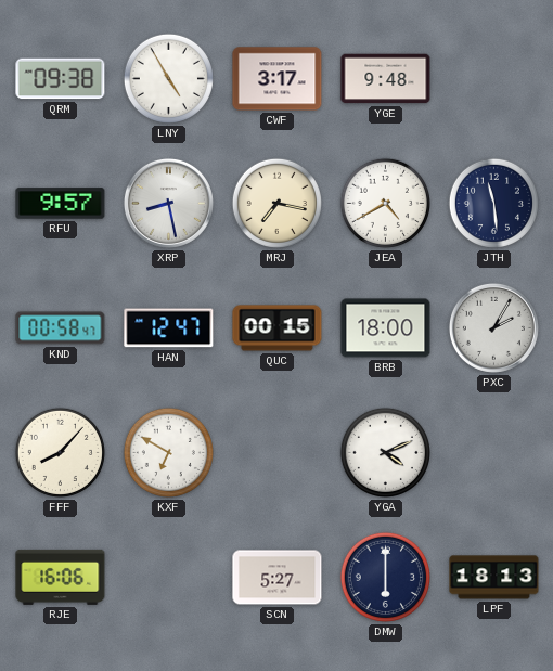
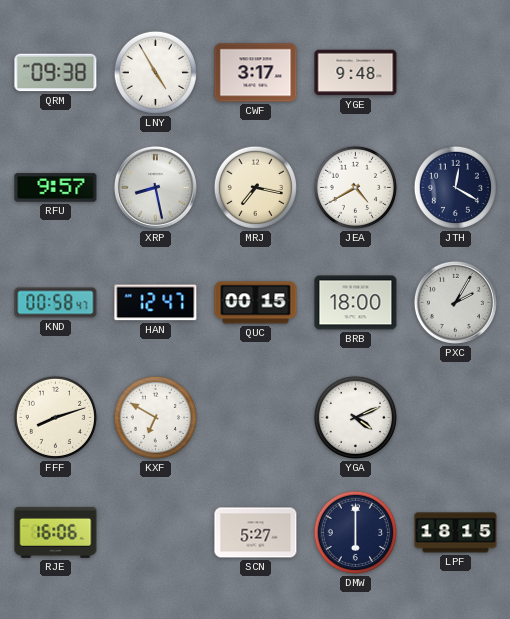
JTH: 11:29 -> 12:20 (455, 187)
FFF: 8:07 -> 8:12 (55, 417)
LPF: 18:13 -> 18:15 (456, 533)
